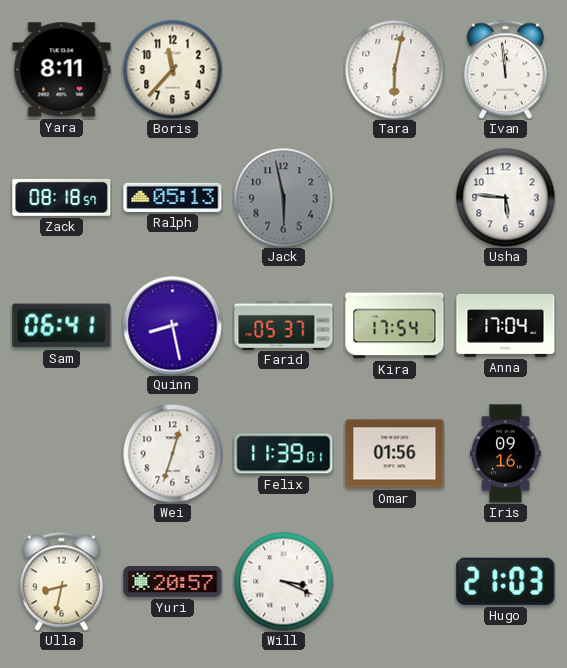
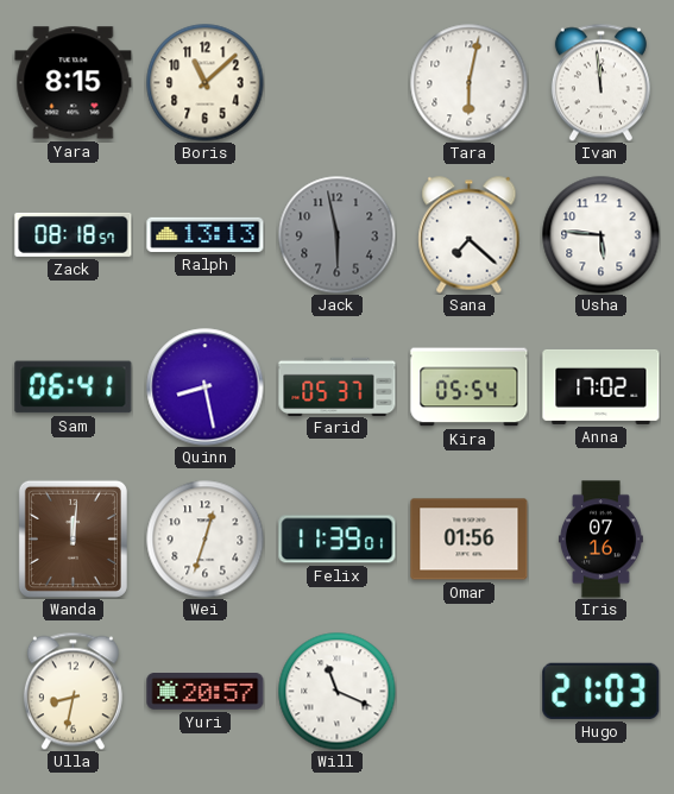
Yara: 8:11 -> 8:15 (74, 83)
Boris: 11:37 -> 11:08 (206, 83)
Ralph: 05:13 -> 13:13 (206, 234)
Sana: none -> 7:22 (470, 235)
Kira: 17:54 -> 05:54 (470, 387)
Anna: 17:04 -> 17:02 (601, 386)
Wanda: none -> 12:01 (73, 538)
Iris: 09:16 -> 07:16 (600, 540)
Will: 3:19 -> 11:19 (338, 692)
